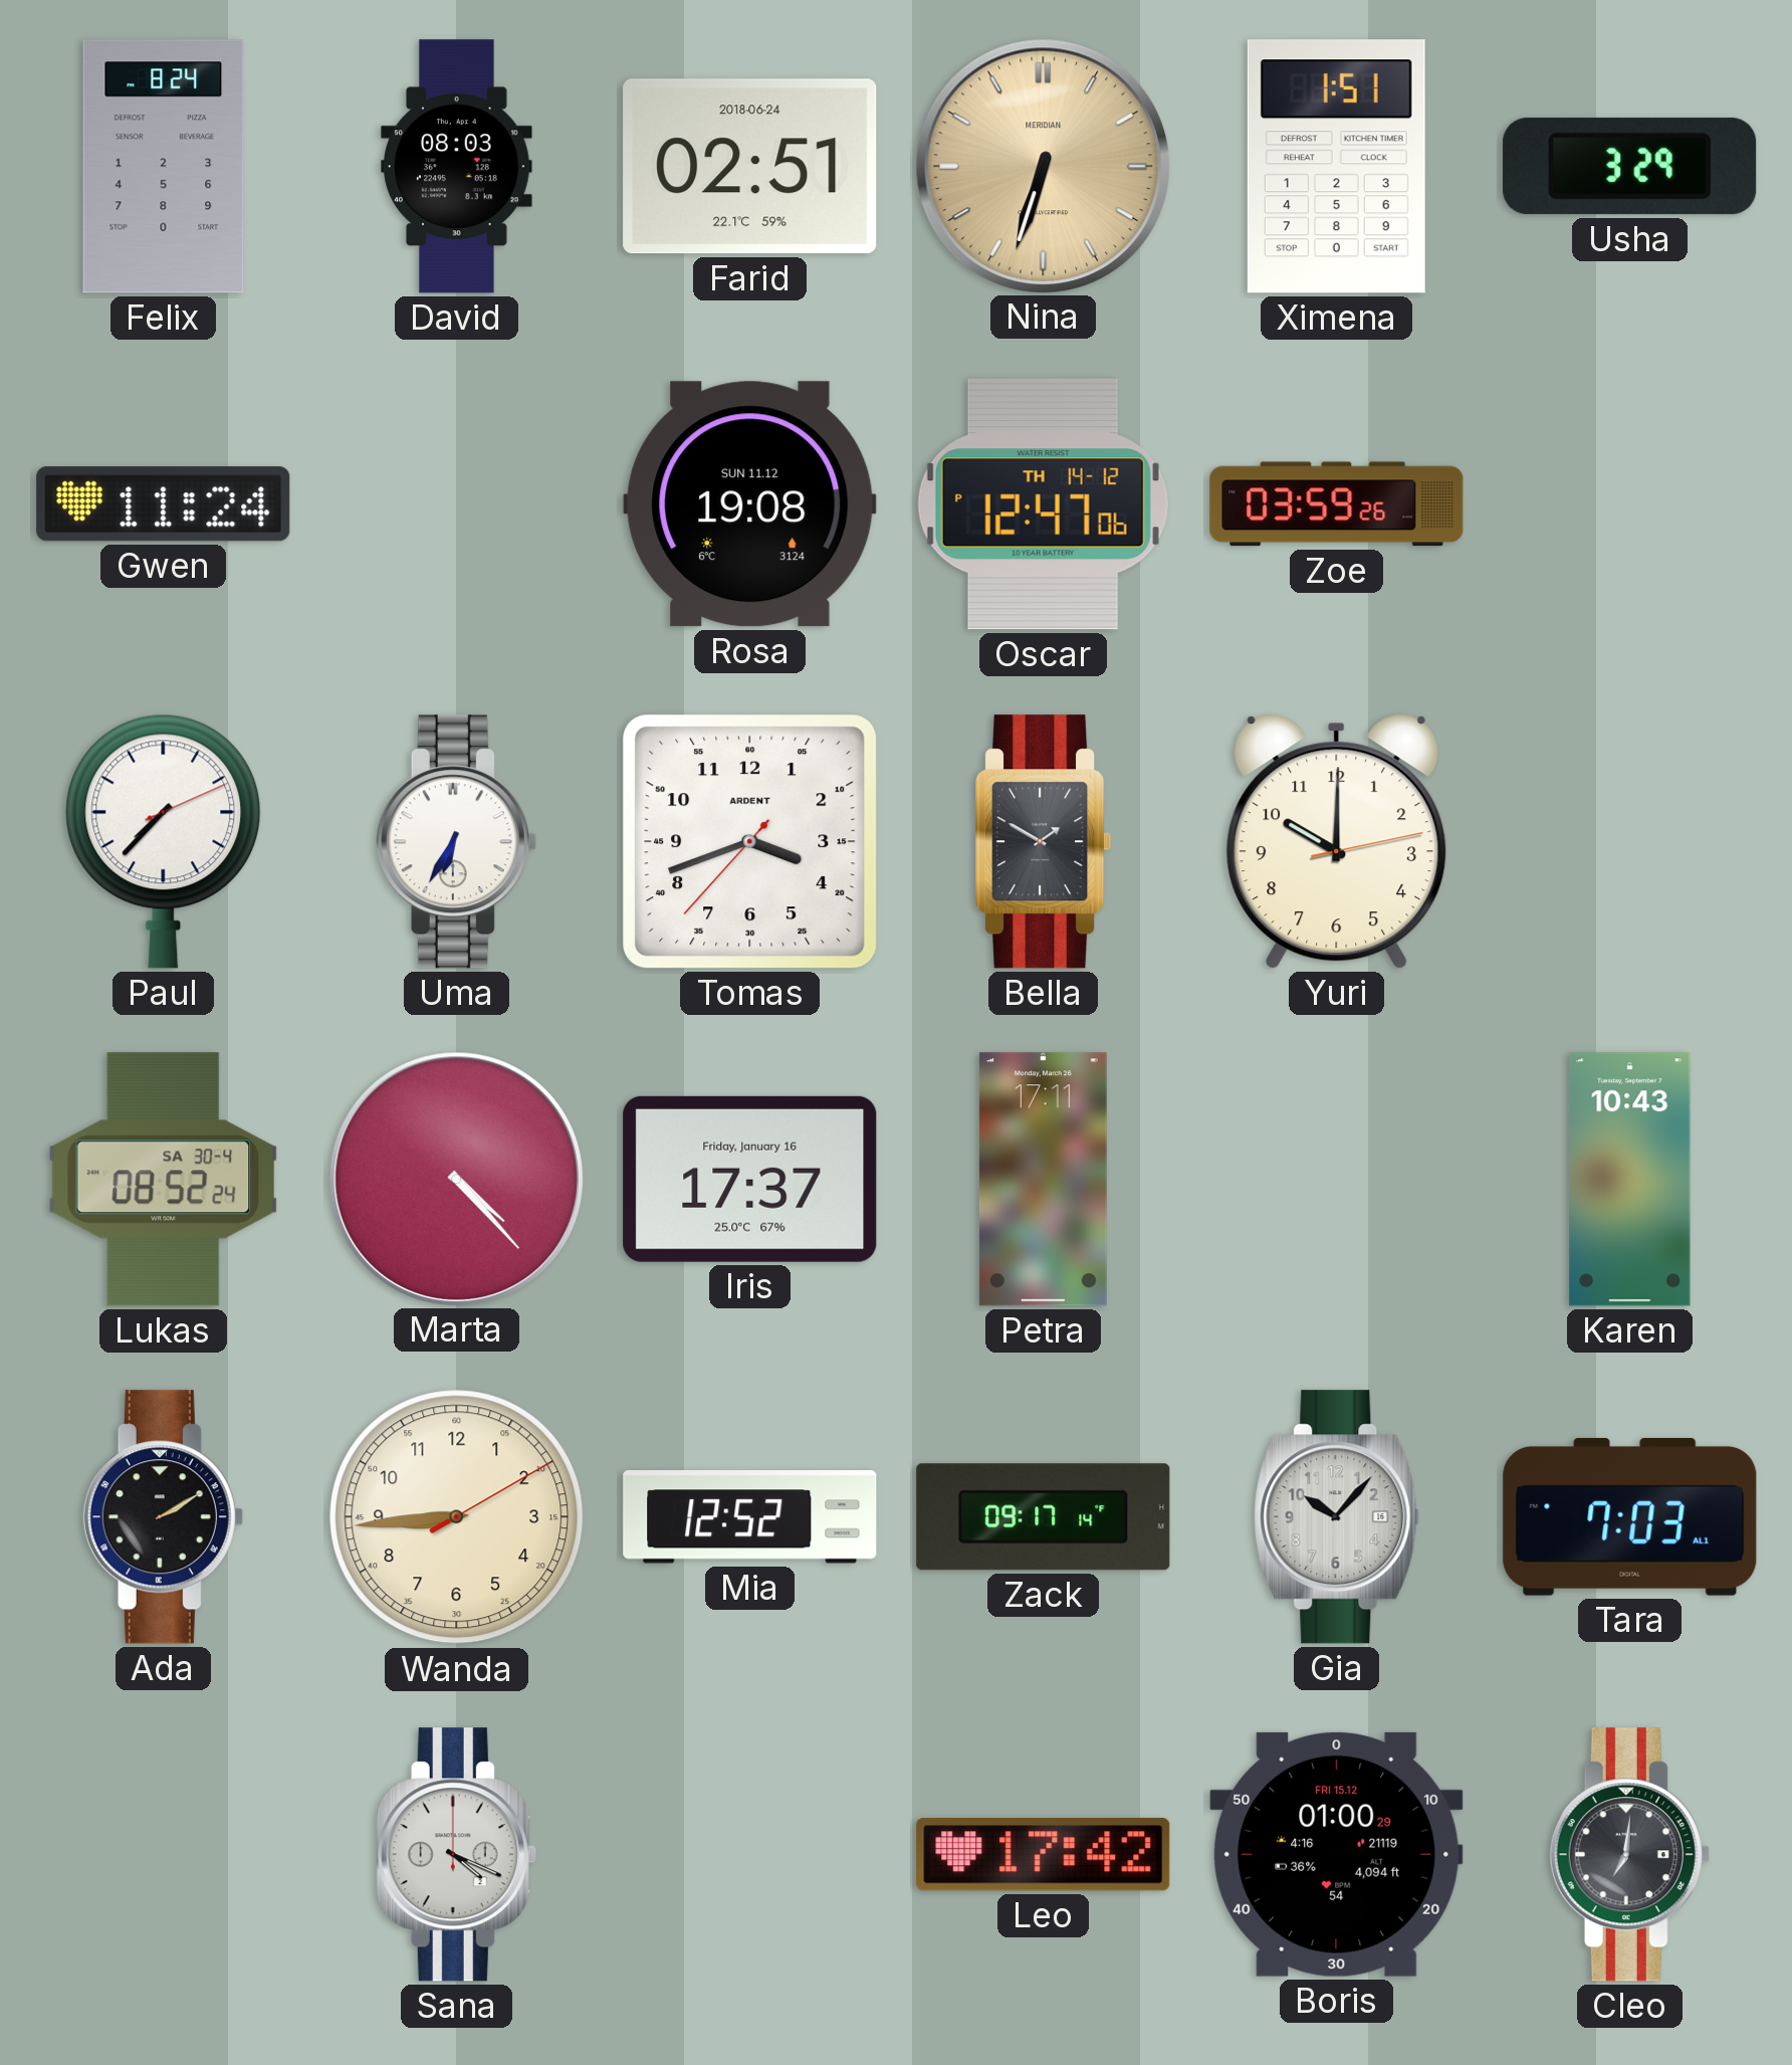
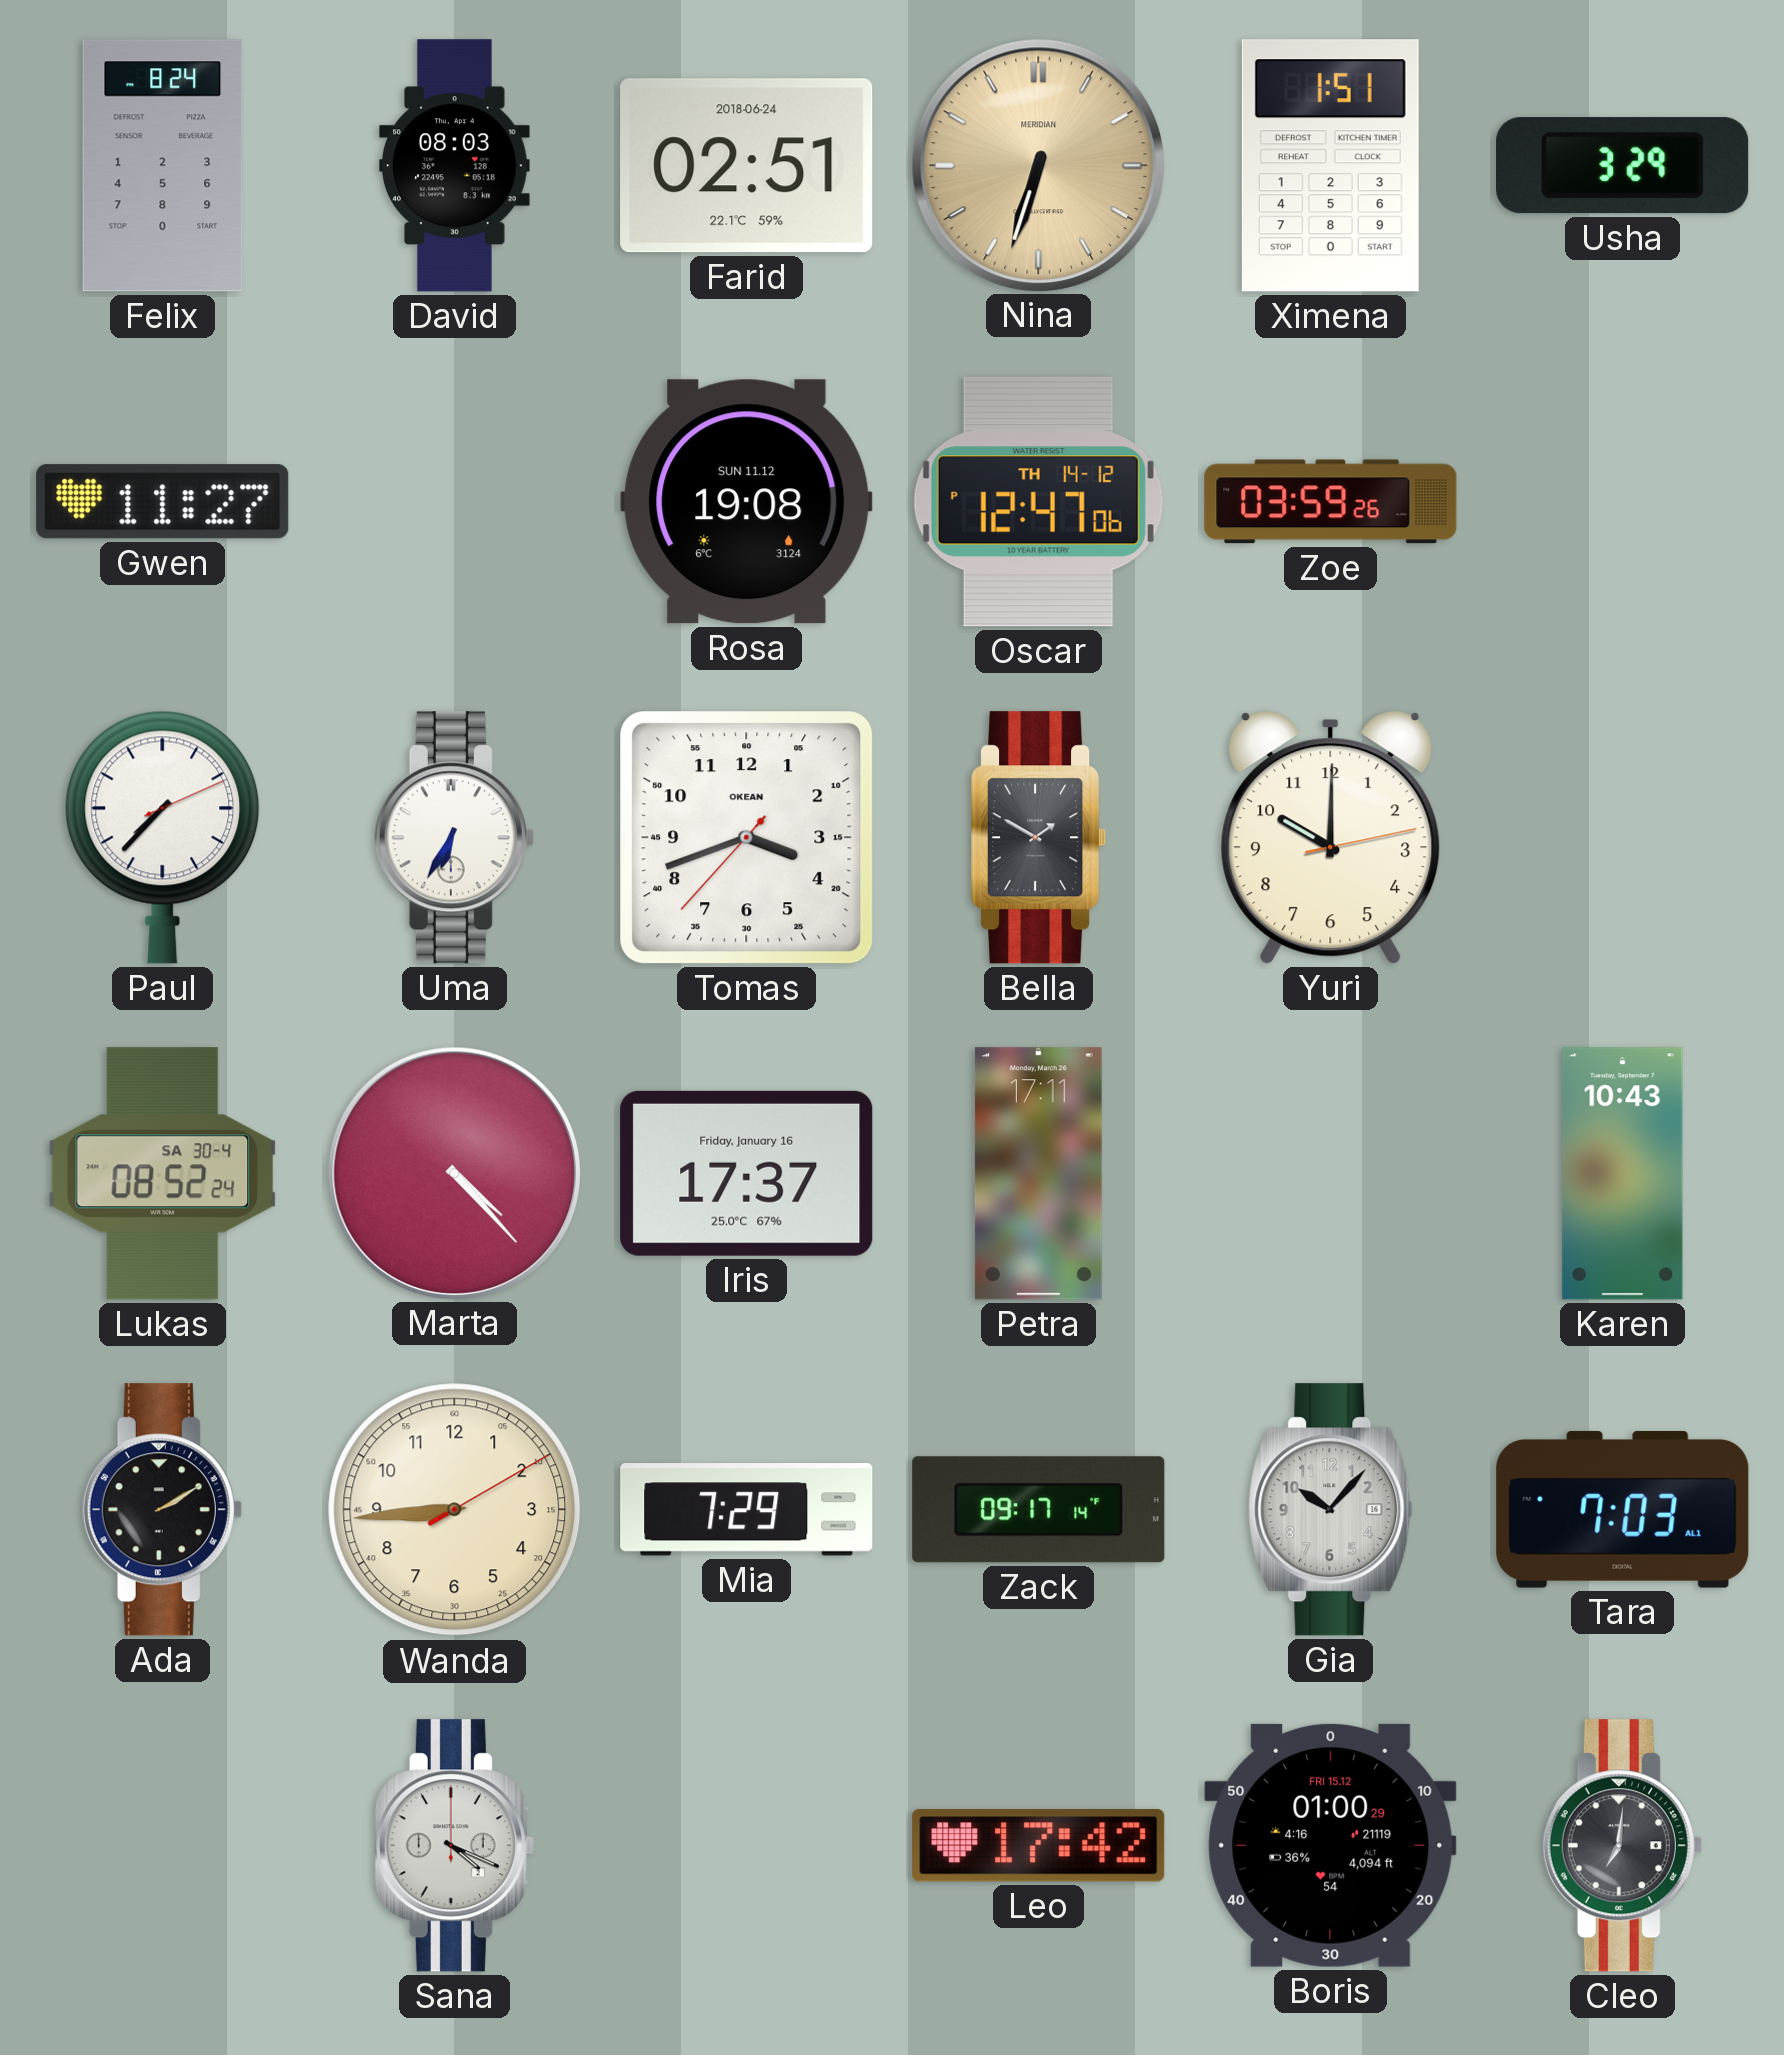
Gwen: 11:24 -> 11:27 (163, 502)
Tomas brand: ARDENT -> OKEAN (747, 838)
Mia: 12:52 -> 7:29 (747, 1510)
